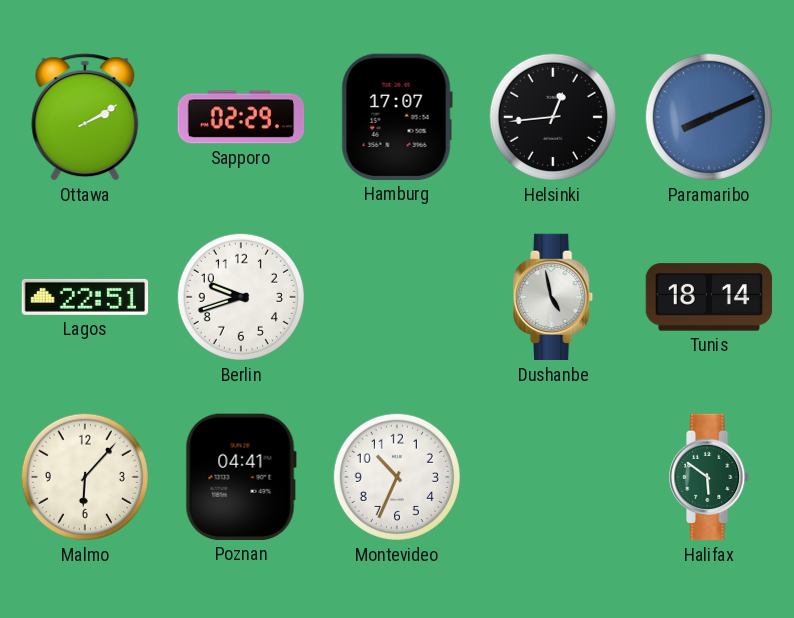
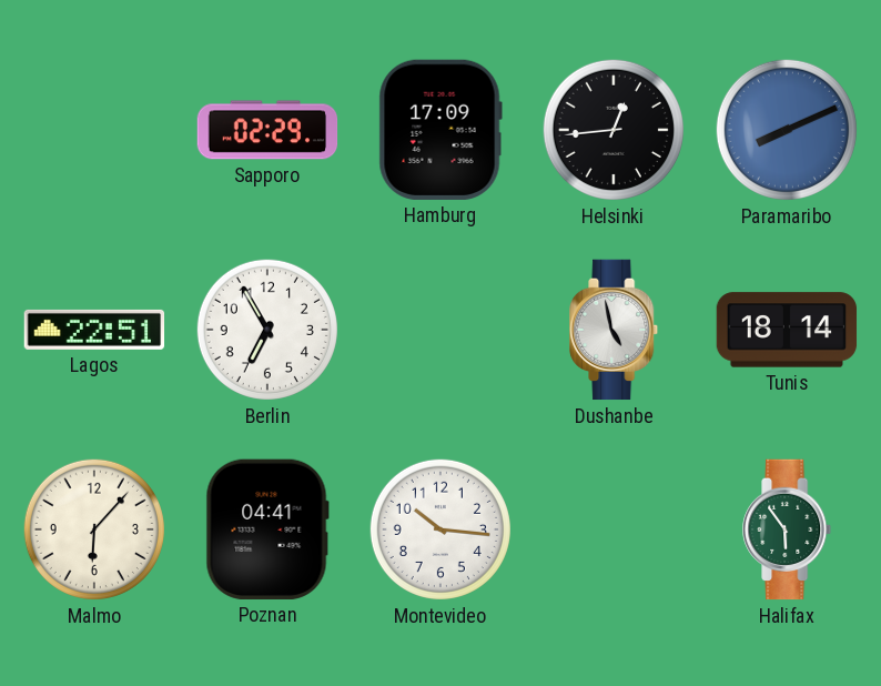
Ottawa: 2:10 -> none (85, 117)
Hamburg: 17:07 -> 17:09 (440, 130)
Berlin: 9:42 -> 6:55 (267, 330)
Montevideo: 10:34 -> 10:16 (440, 529)
Halifax: 5:51 -> 5:54 (788, 529)
